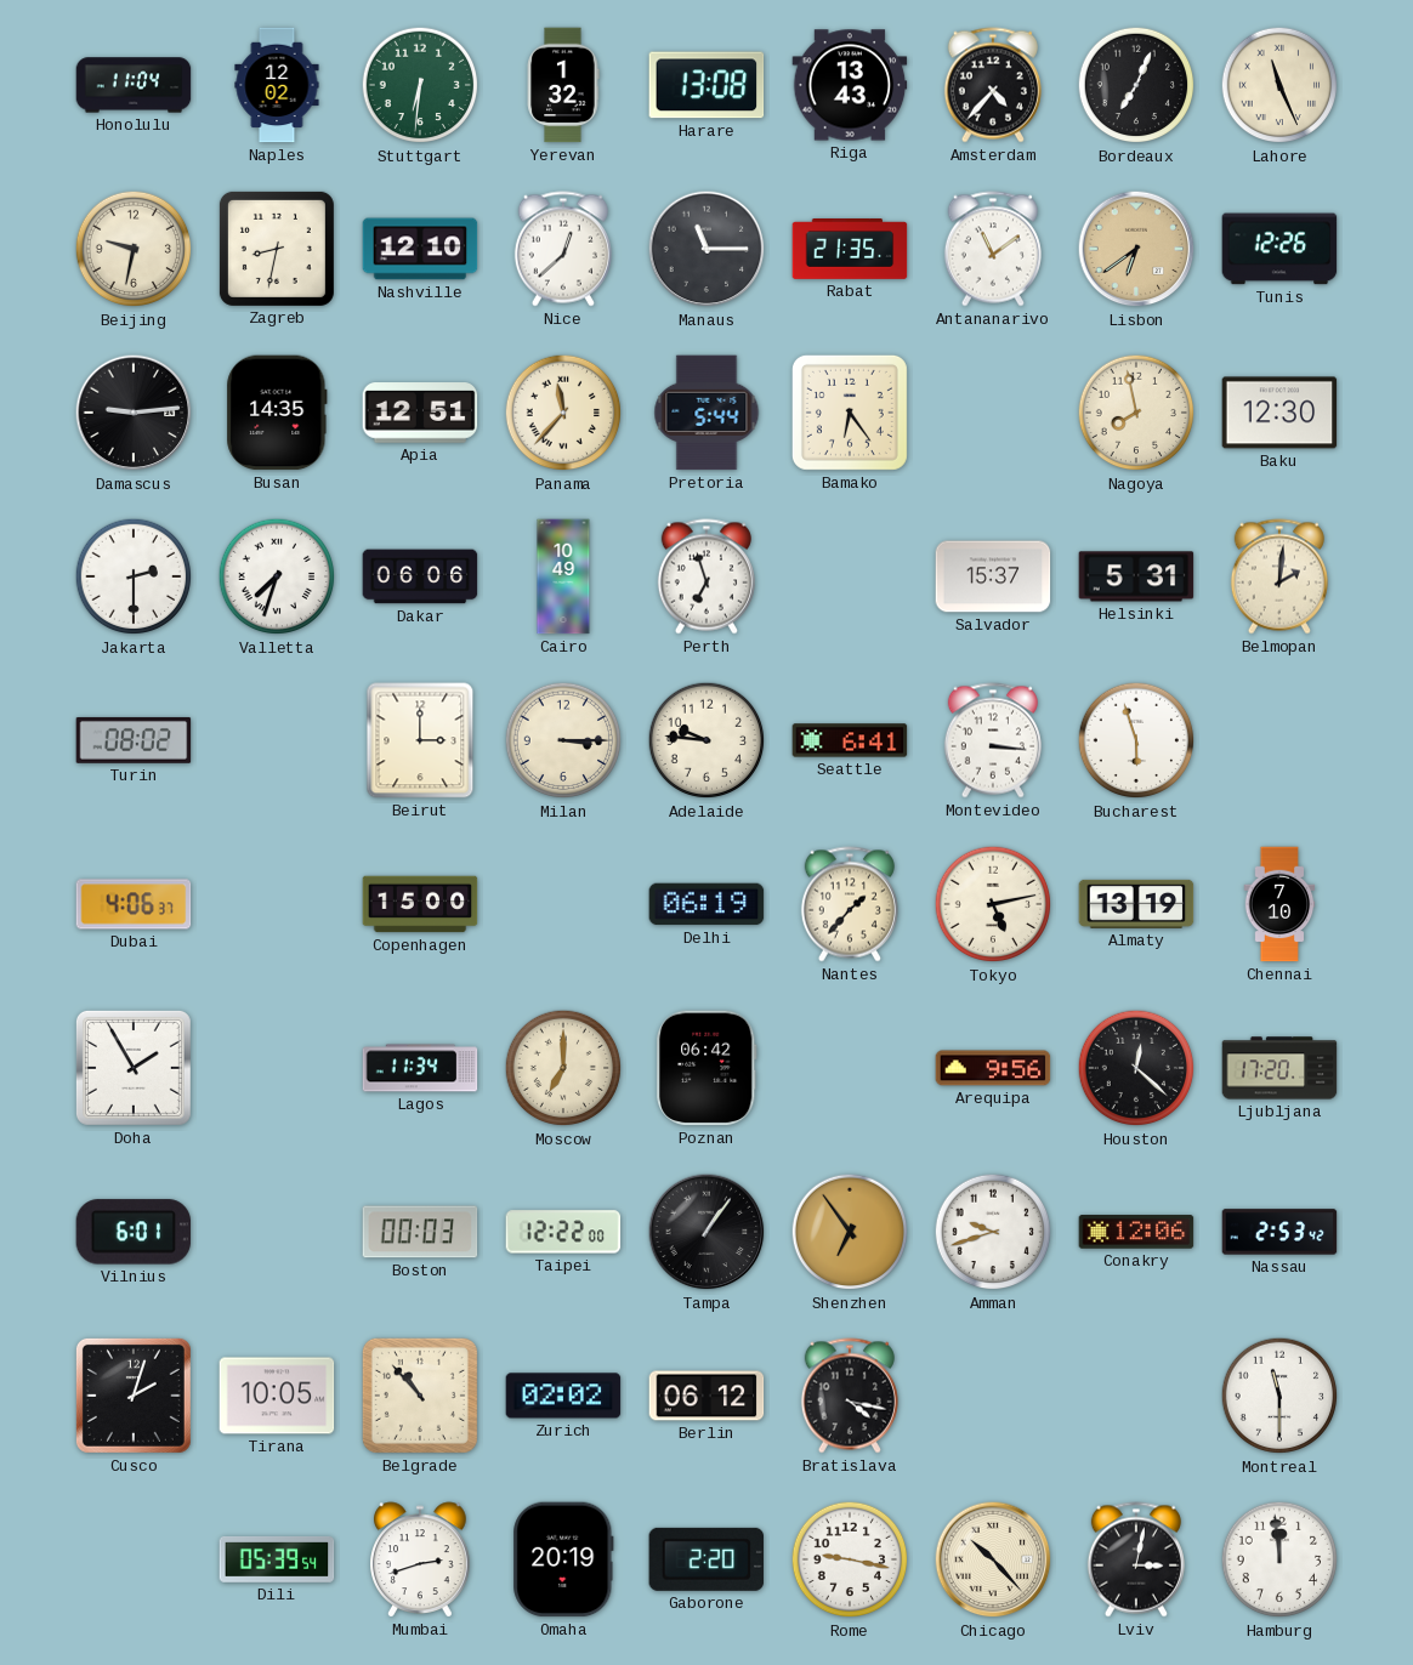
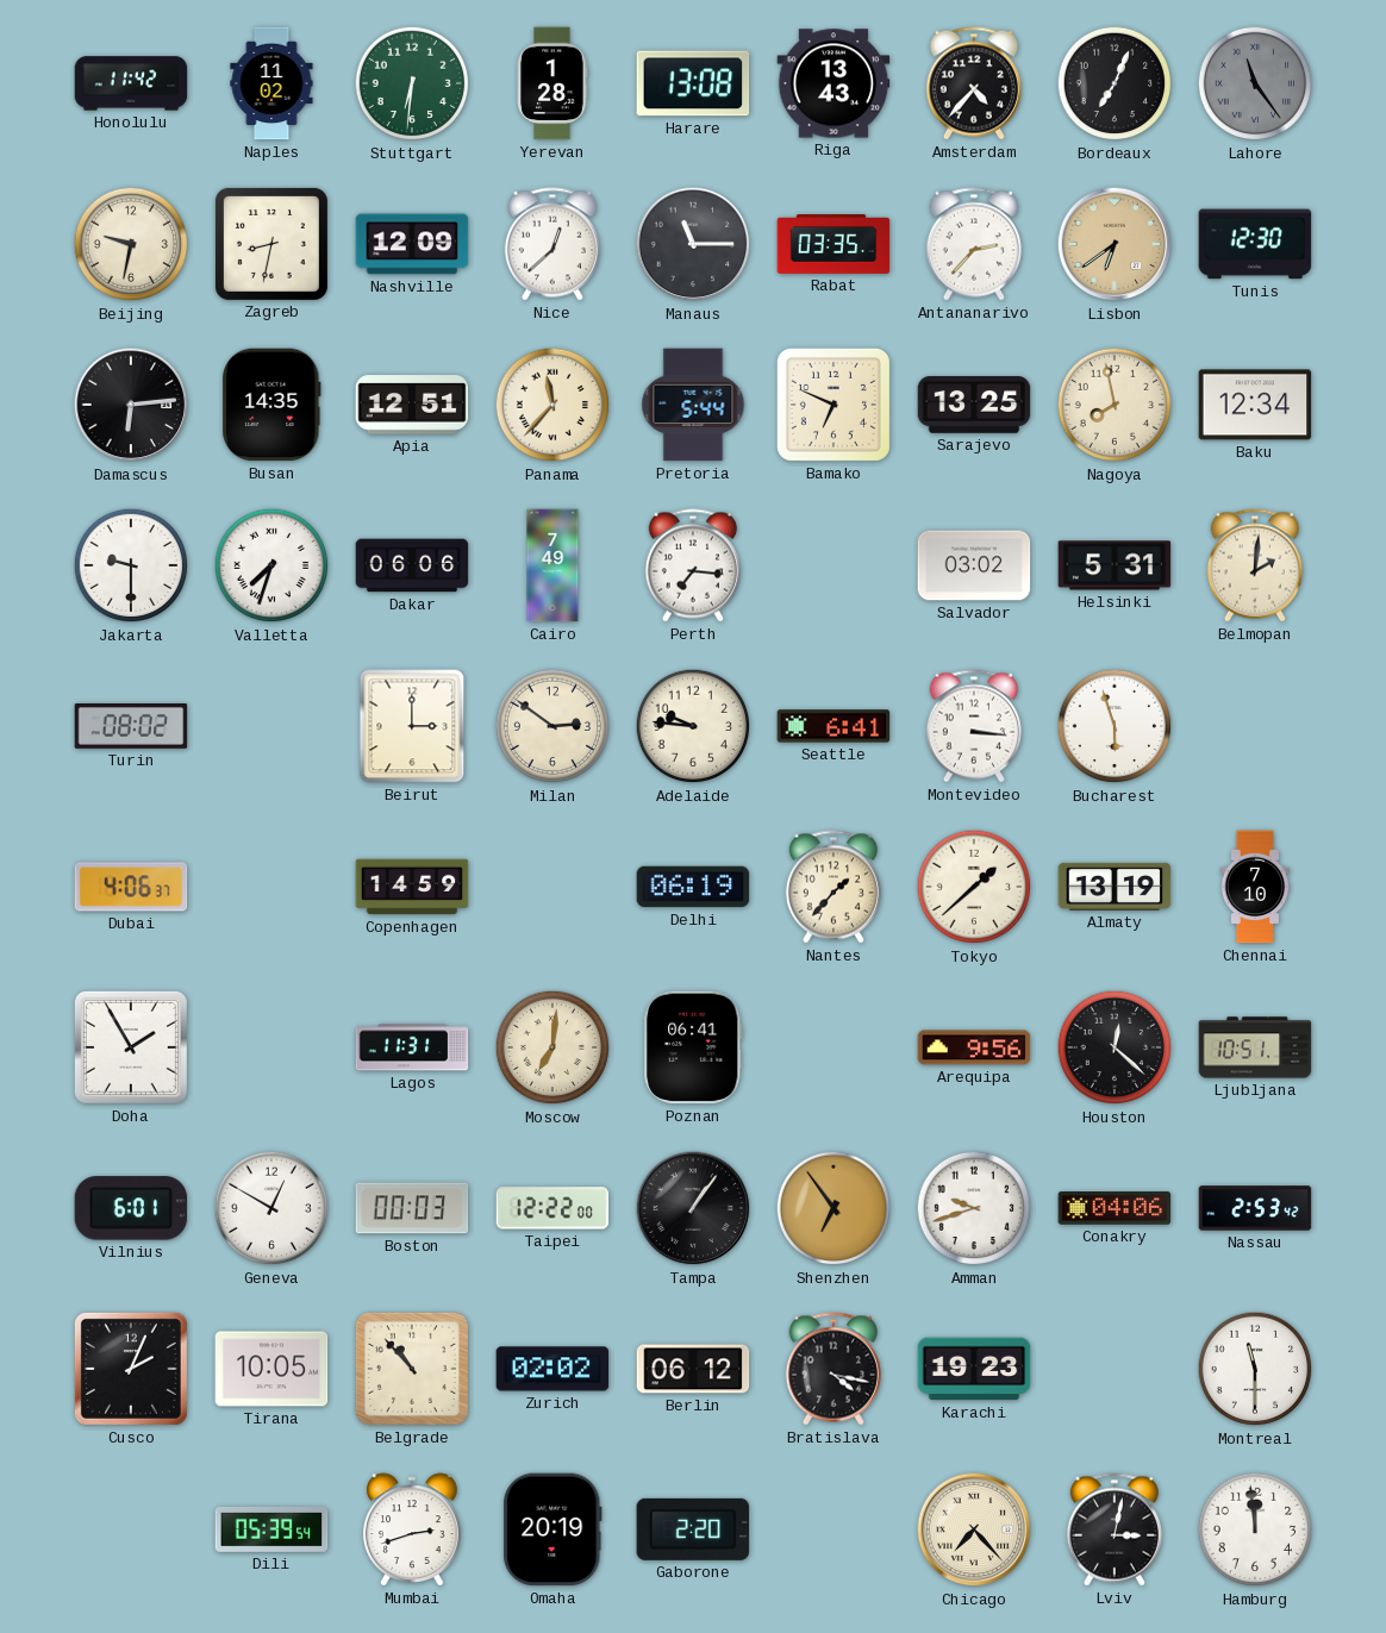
Honolulu: 11:04 -> 11:42 (131, 83)
Naples: 12:02 -> 11:02 (271, 83)
Yerevan: 1:32 -> 1:28 (552, 83)
Lahore: 11:26 -> 11:24 (1255, 83)
Lahore dial: cream -> grey (1255, 83)
Nashville: 12:10 -> 12:09 (412, 244)
Rabat: 21:35 -> 03:35 (834, 245)
Antananarivo: 11:09 -> 2:37 (974, 244)
Tunis: 12:26 -> 12:30 (1255, 244)
Damascus: 9:14 -> 6:14 (131, 405)
Bamako: 6:24 -> 6:49 (834, 405)
Sarajevo: none -> 13:25 (974, 405)
Baku: 12:30 -> 12:34 (1255, 405)
Jakarta: 2:30 -> 9:30 (131, 565)
Cairo: 10:49 -> 7:49 (552, 565)
Perth: 6:57 -> 7:16 (693, 565)
Salvador: 15:37 -> 03:02 (974, 565)
Milan: 3:15 -> 2:51 (552, 726)
Copenhagen: 15:00 -> 14:59 (412, 887)
Tokyo: 5:13 -> 1:38 (974, 887)
Lagos: 11:34 -> 11:31 (412, 1047)
Moscow: 7:00 -> 7:01 (552, 1047)
Poznan: 06:42 -> 06:41 (693, 1047)
Ljubljana: 17:20 -> 10:51 (1255, 1047)
Geneva: none -> 12:50 (271, 1208)
Conakry: 12:06 -> 04:06 (1115, 1208)
Cusco: 2:03 -> 2:04 (131, 1369)
Karachi: none -> 19:23 (974, 1369)
Rome: 9:17 -> none (850, 1559)
Chicago: 10:23 -> 7:23 (974, 1529)
